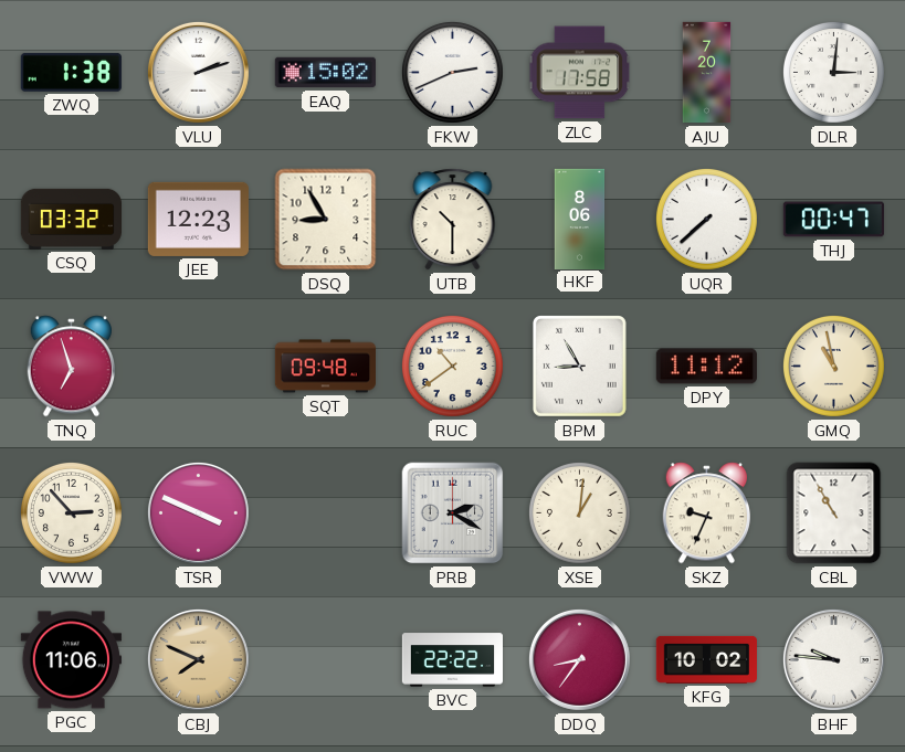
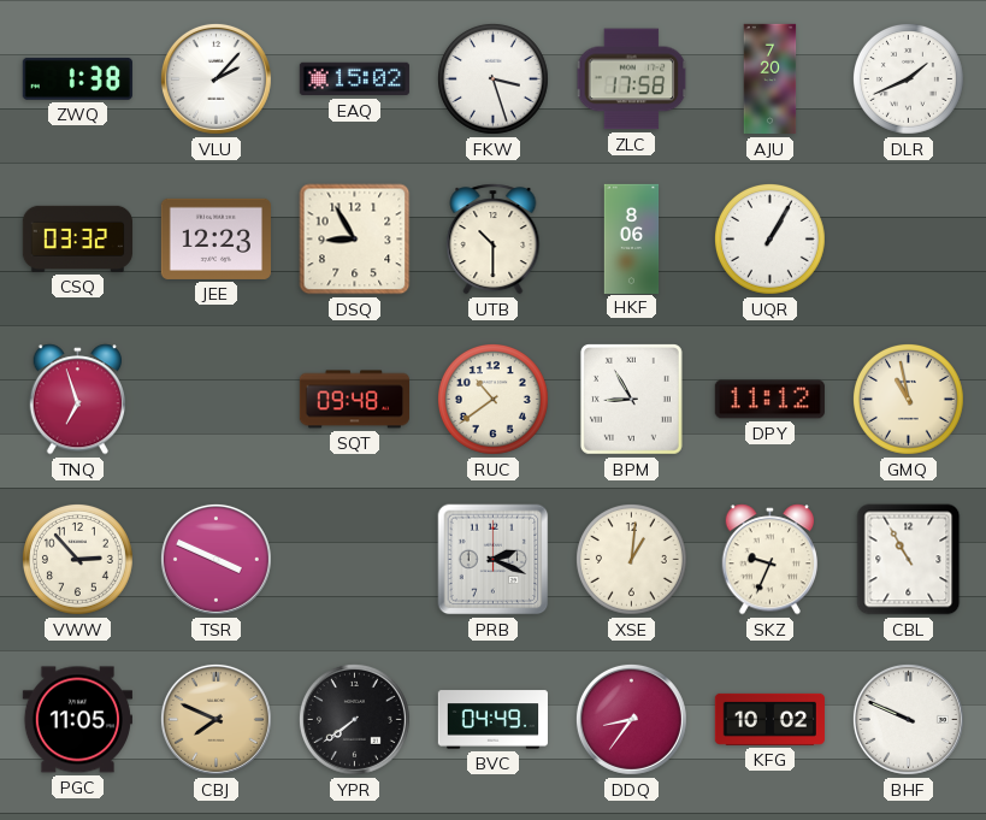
VLU: 2:12 -> 2:07 (215, 78)
FKW: 2:41 -> 3:27 (492, 78)
DLR: 3:01 -> 1:41 (908, 78)
UQR: 7:38 -> 1:05 (769, 238)
THJ: 00:47 -> none (833, 220)
PRB: 2:20 -> 2:19 (494, 560)
PGC: 11:06 -> 11:05 (77, 720)
YPR: none -> 7:39 (354, 719)
BVC: 22:22 -> 04:49 (492, 720)
BHF: 9:46 -> 9:49 (908, 719)
